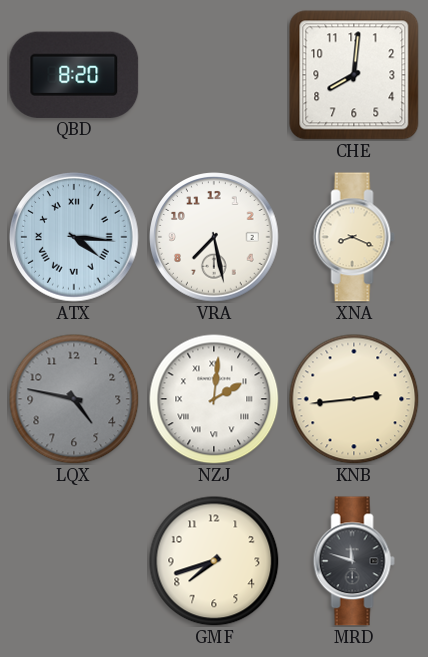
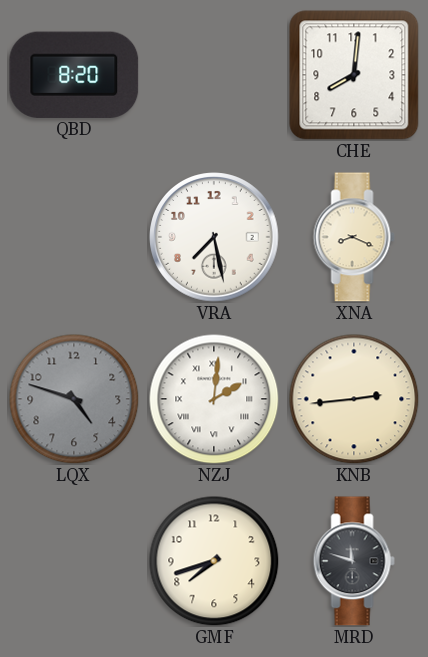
ATX: 4:16 -> none (74, 237)
LQX: 4:47 -> 4:48 (74, 399)
